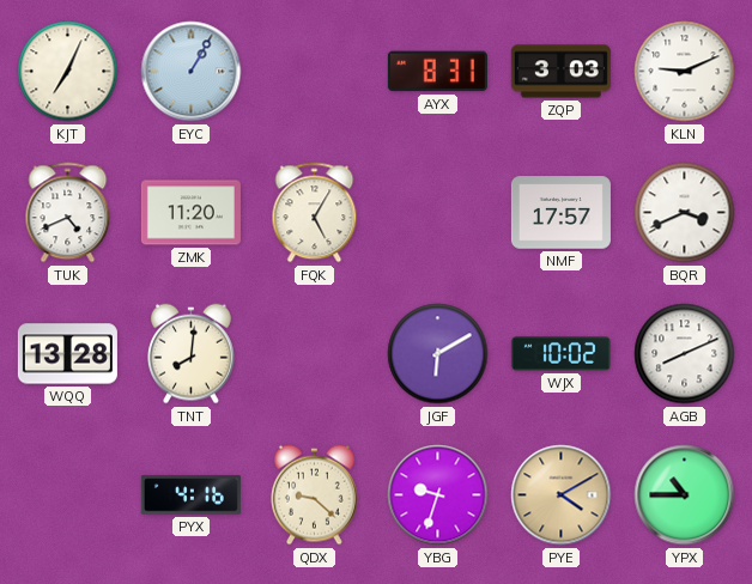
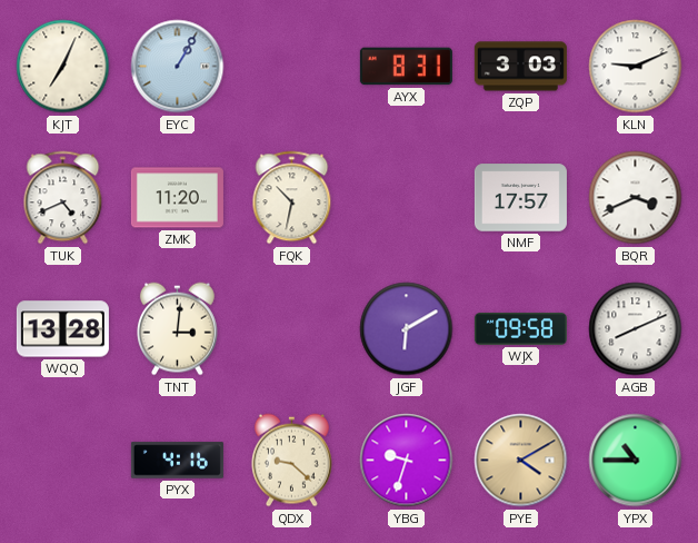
FQK: 5:05 -> 10:32 (292, 198)
TNT: 8:01 -> 3:01 (178, 329)
WJX: 10:02 -> 09:58 (520, 328)
